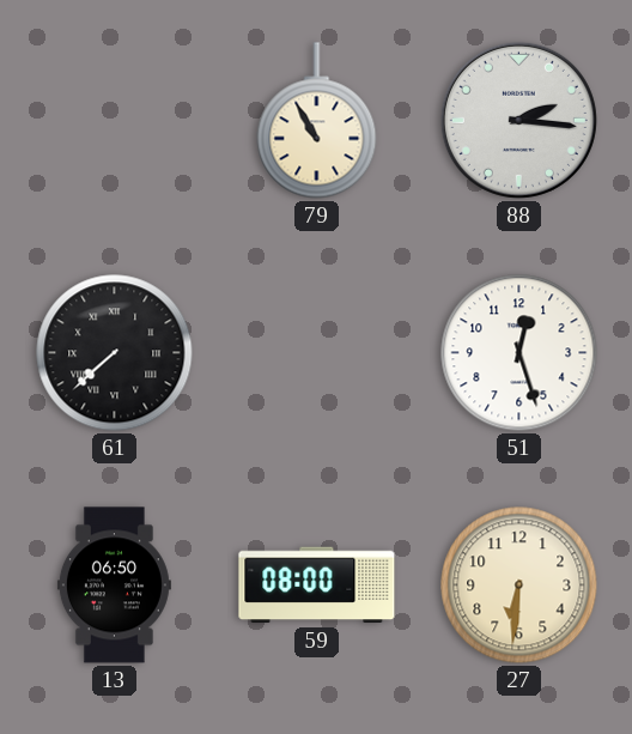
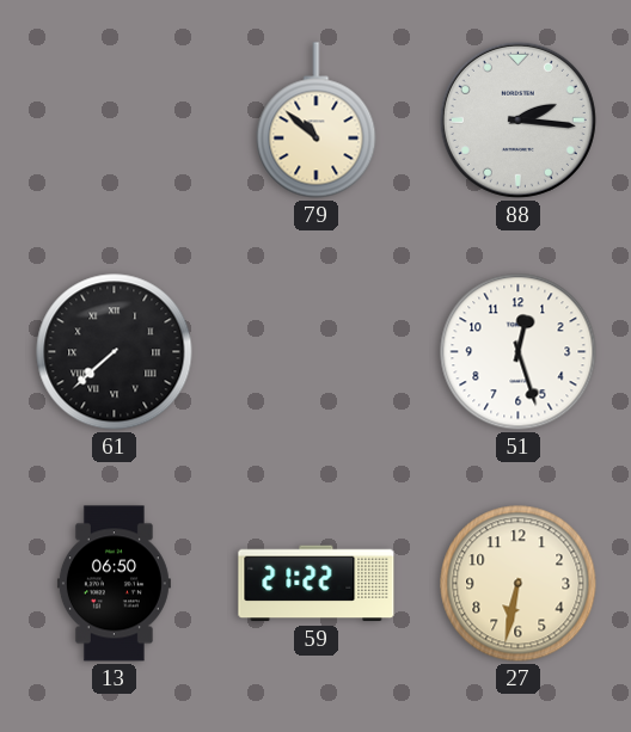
79: 10:55 -> 10:52 (317, 121)
59: 08:00 -> 21:22 (317, 584)
27: 6:31 -> 6:32 (519, 584)
